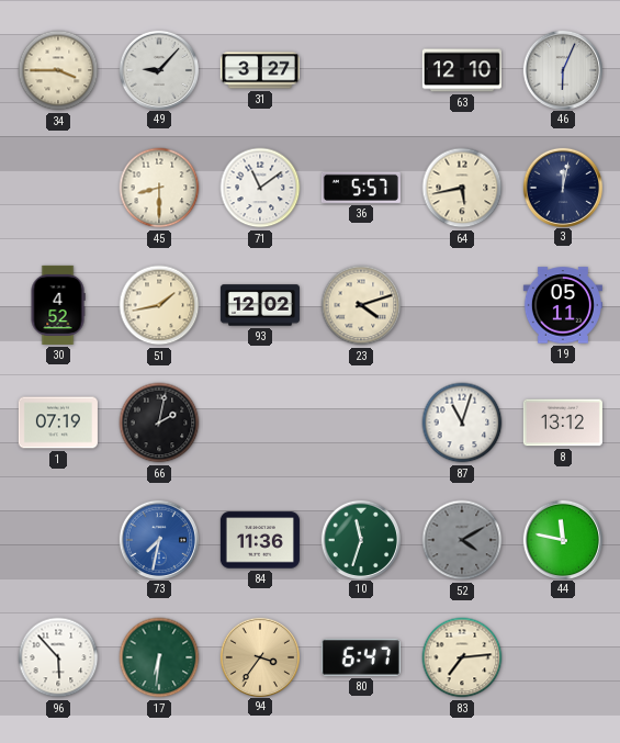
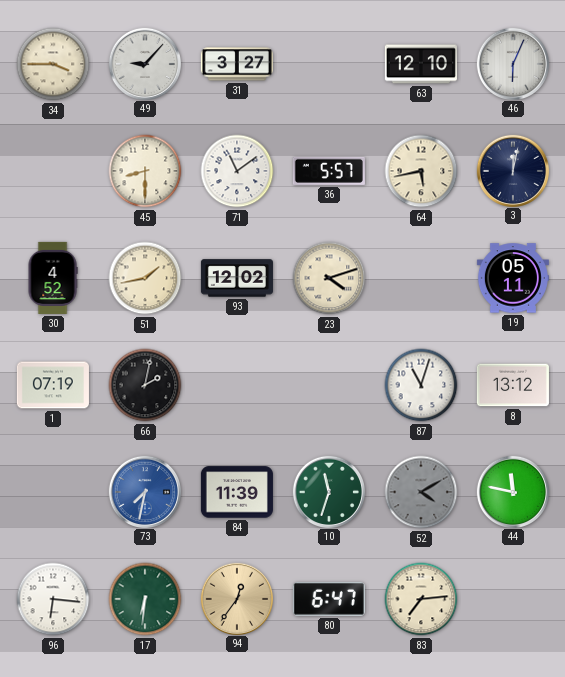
84: 11:36 -> 11:39 (237, 492)
96: 5:53 -> 6:16 (53, 599)
94: 3:36 -> 12:36 (236, 598)
